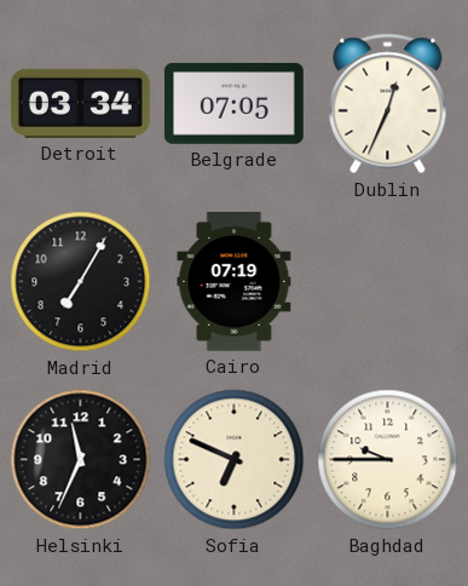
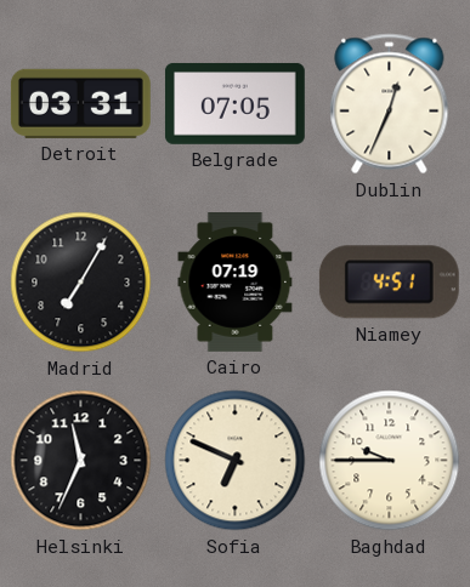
Detroit: 03:34 -> 03:31 (80, 103)
Niamey: none -> 4:51 (389, 283)
